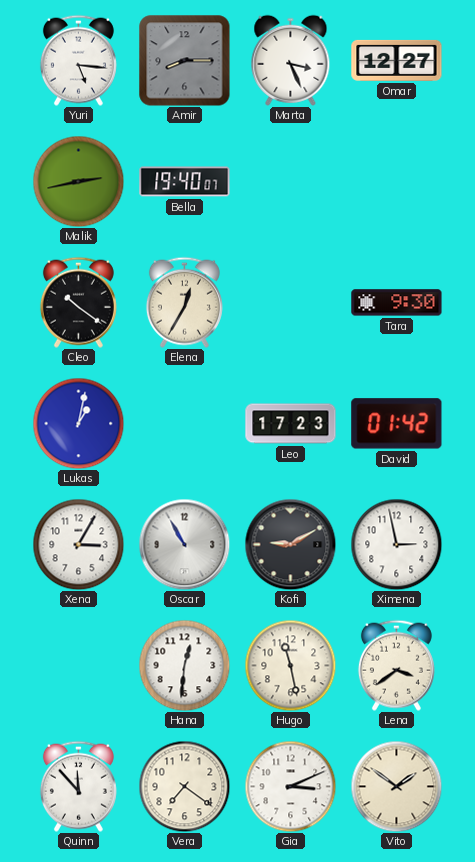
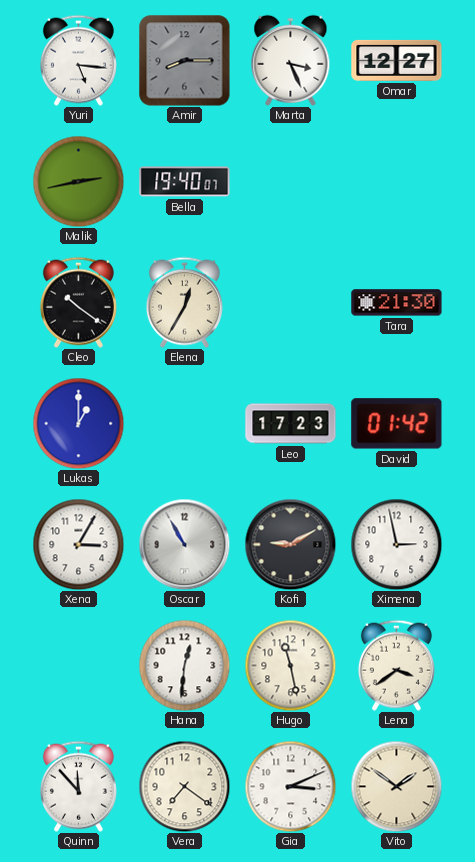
Tara: 9:30 -> 21:30 (397, 303)
Lukas: 1:02 -> 1:00 (78, 423)
